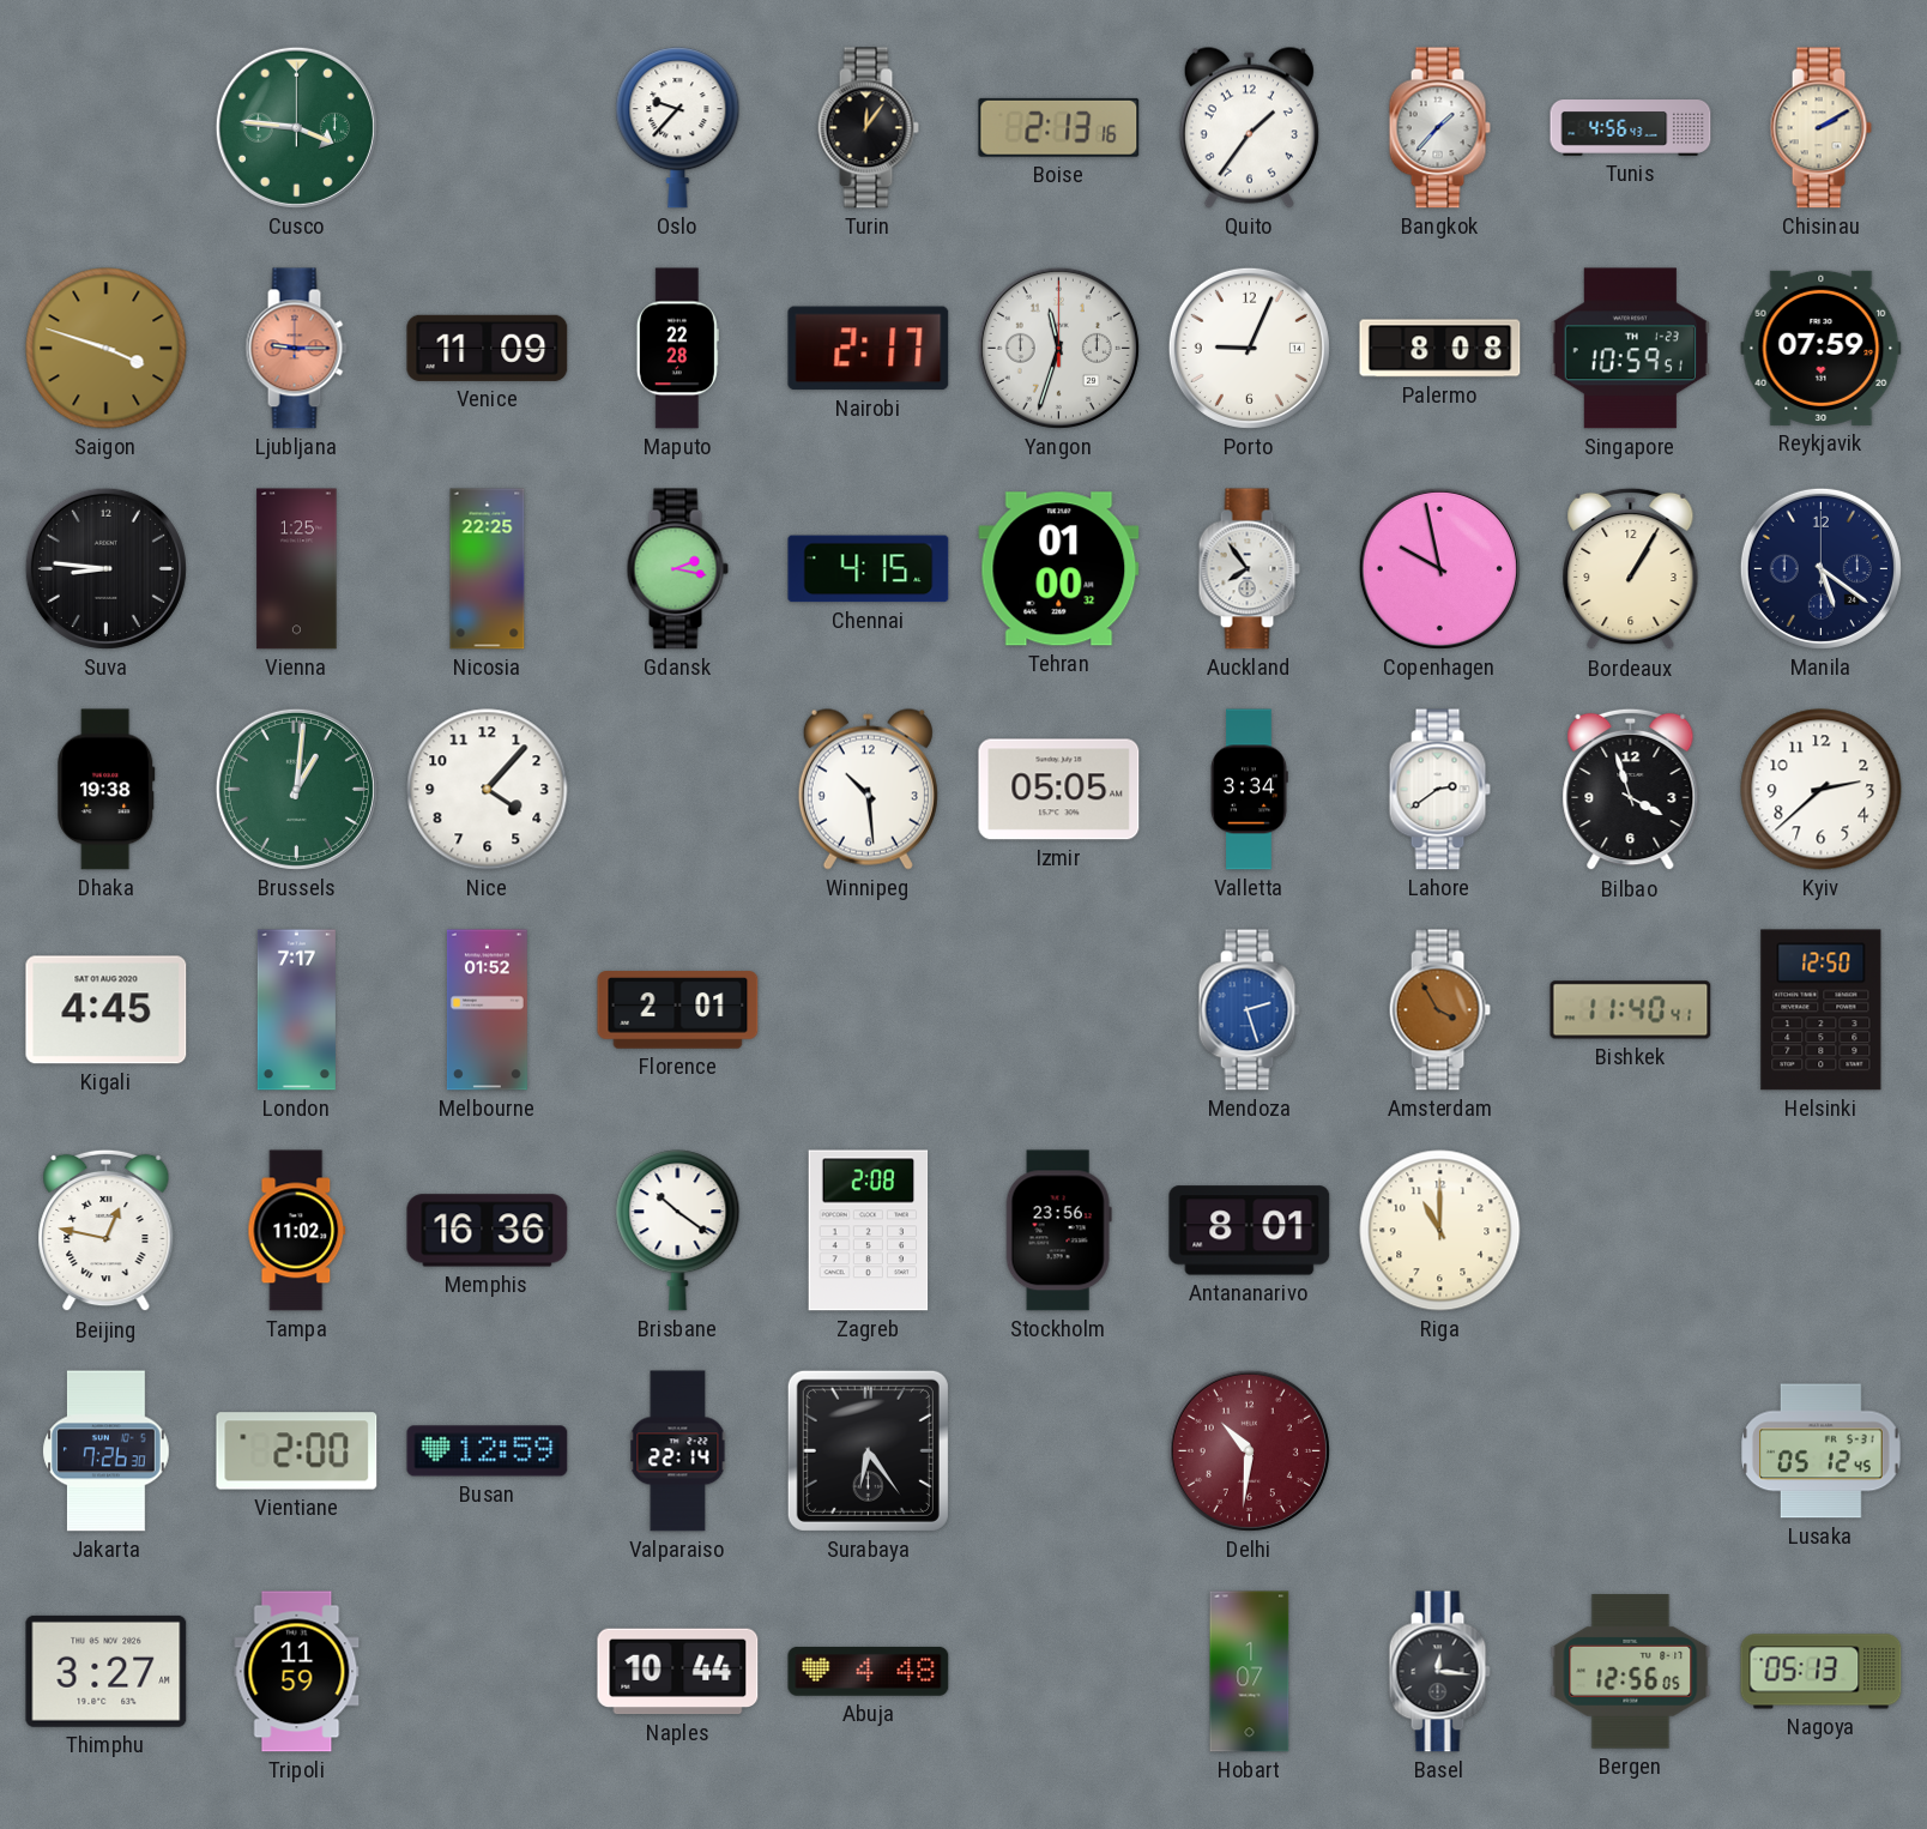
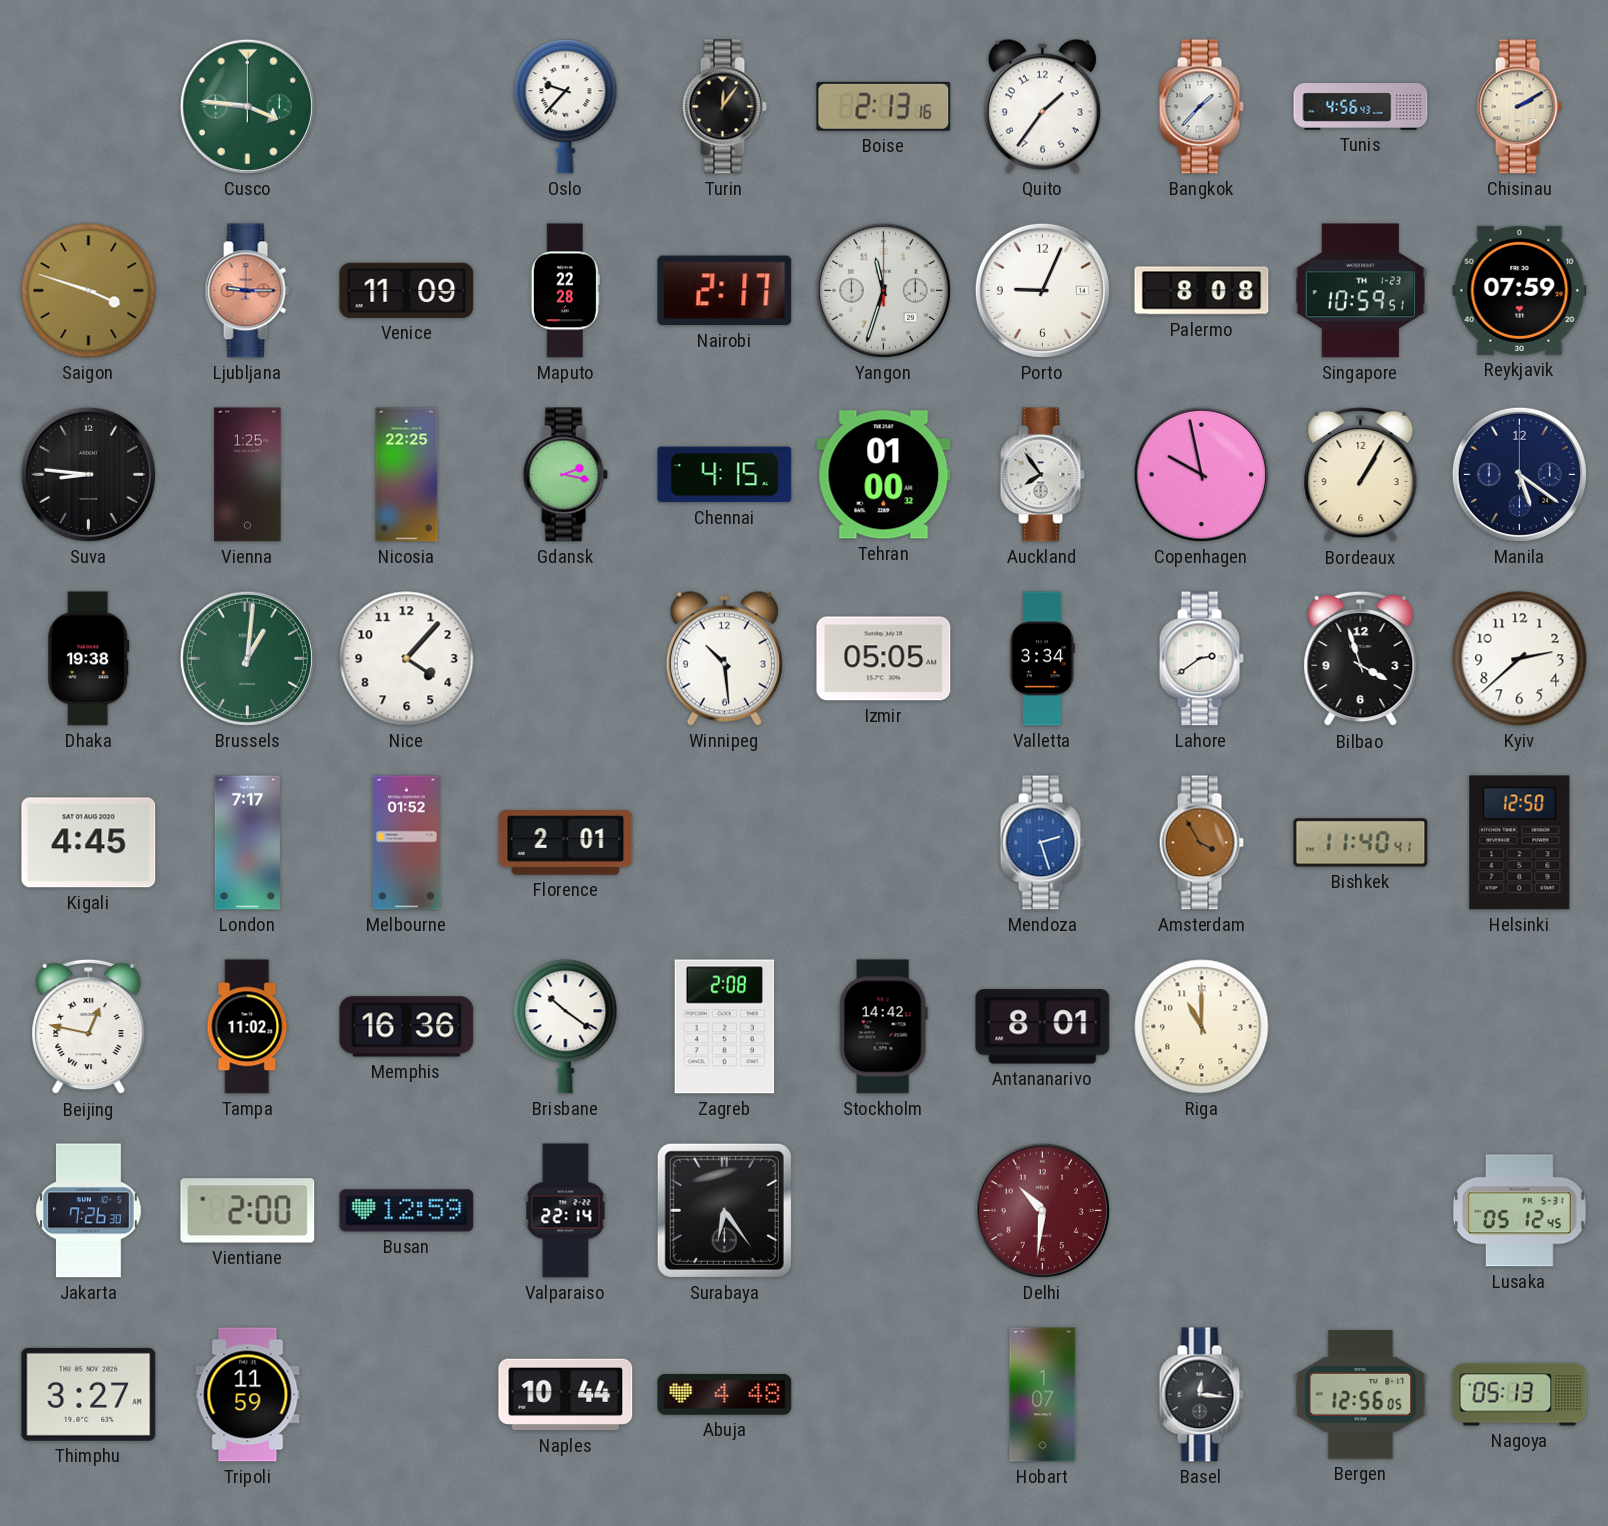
Stockholm: 23:56 -> 14:42 (883, 1027)
